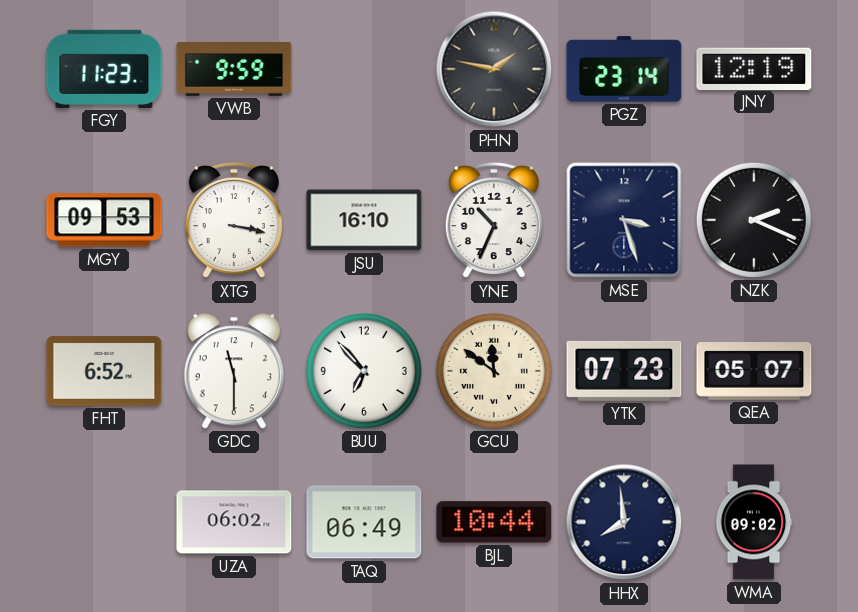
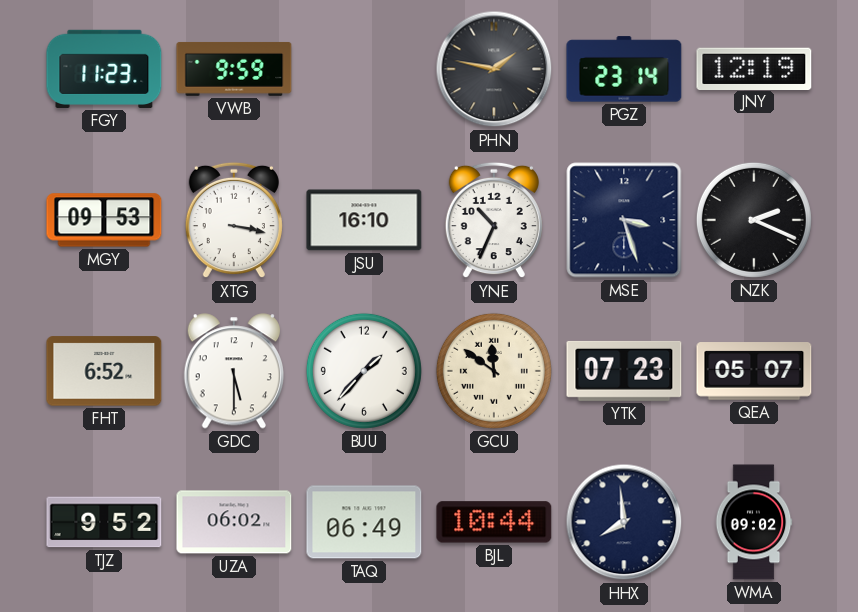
GDC: 11:30 -> 5:30 (234, 371)
BUU: 6:53 -> 1:37 (364, 371)
TJZ: none -> 9:52 (104, 522)
